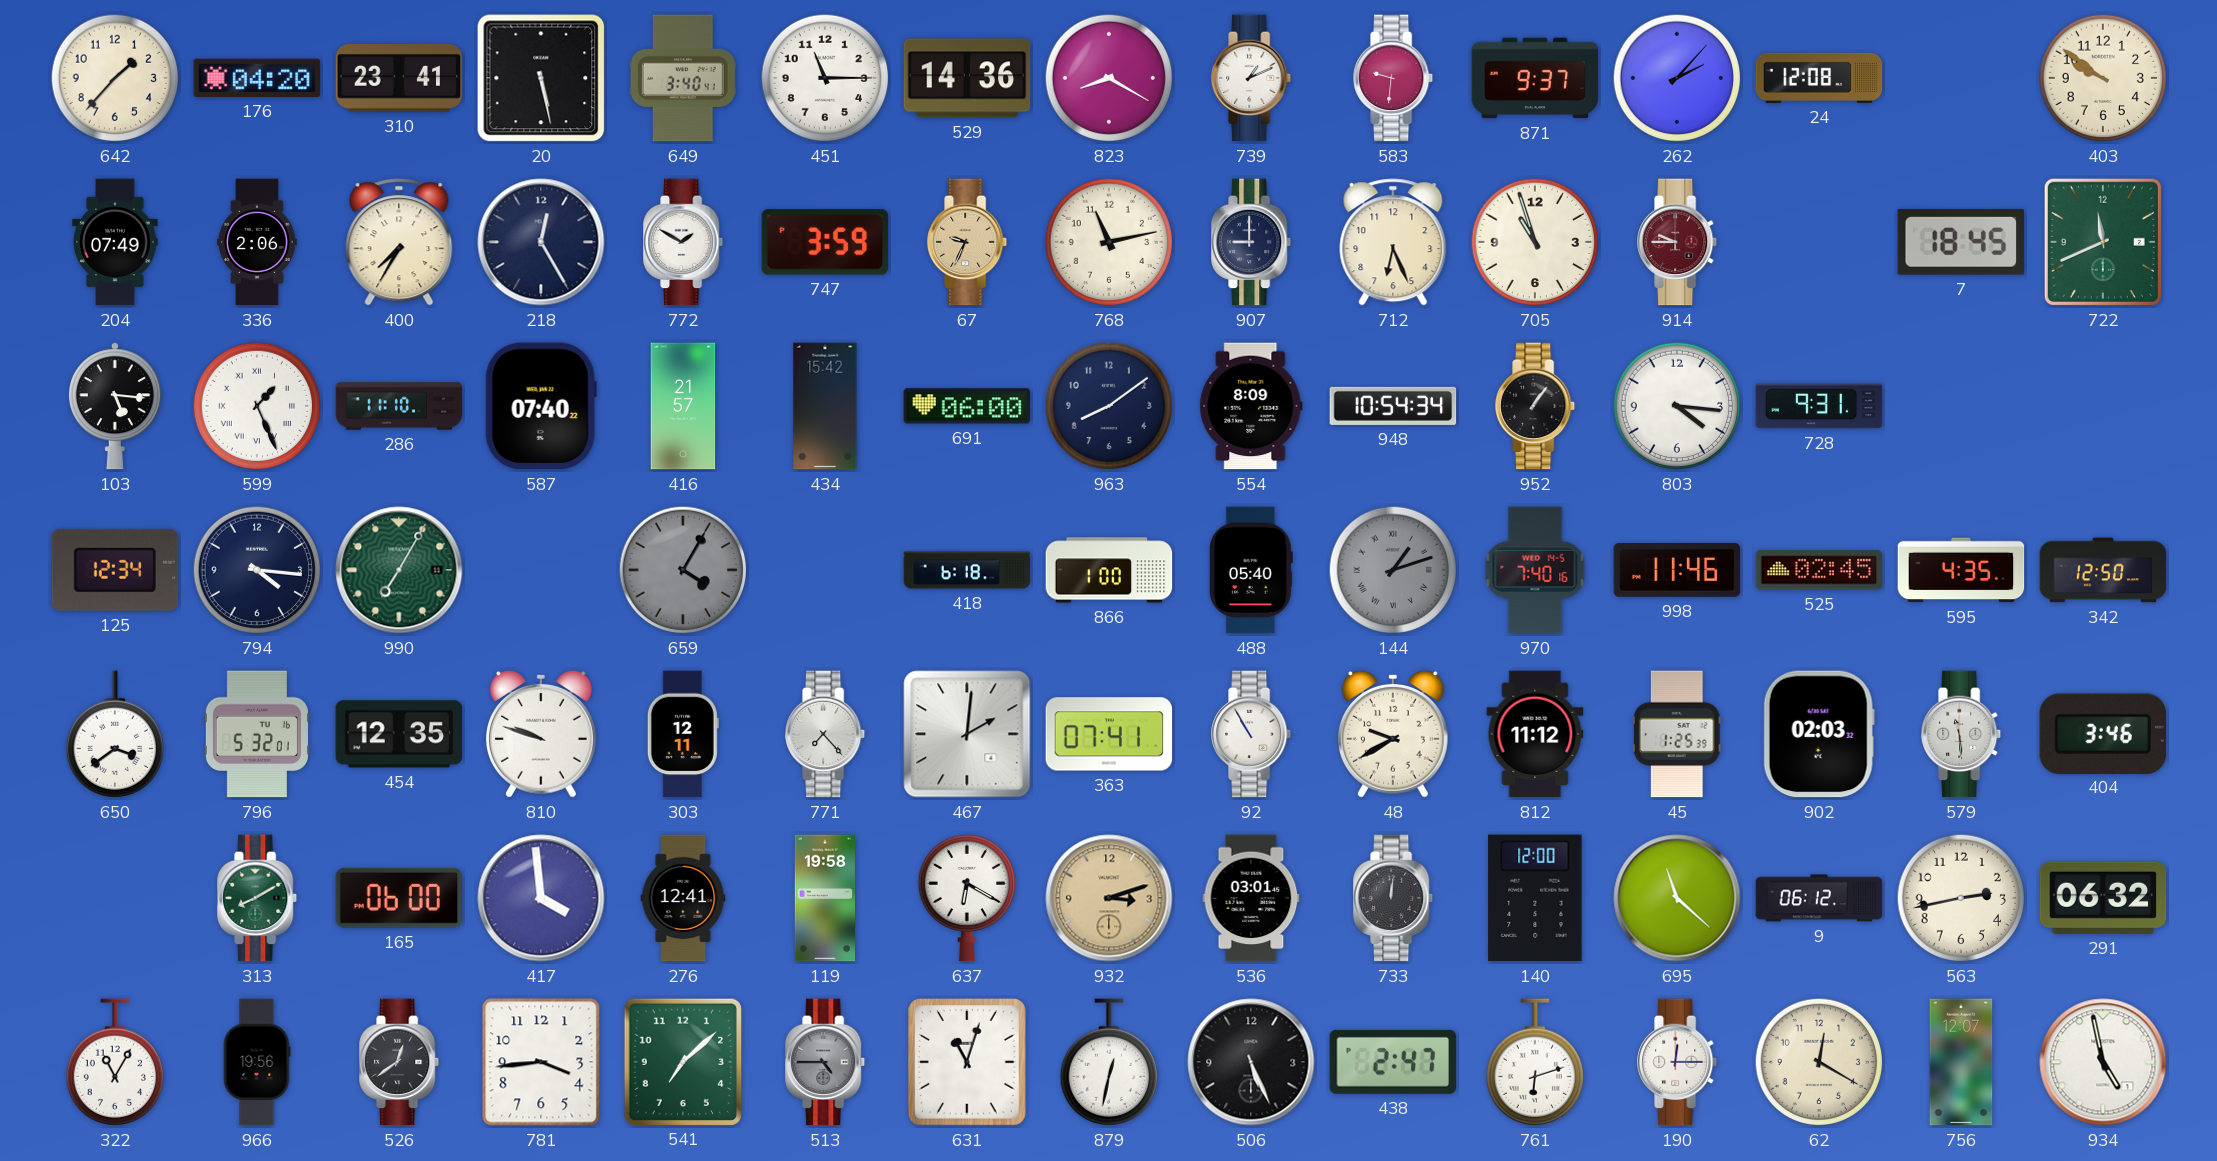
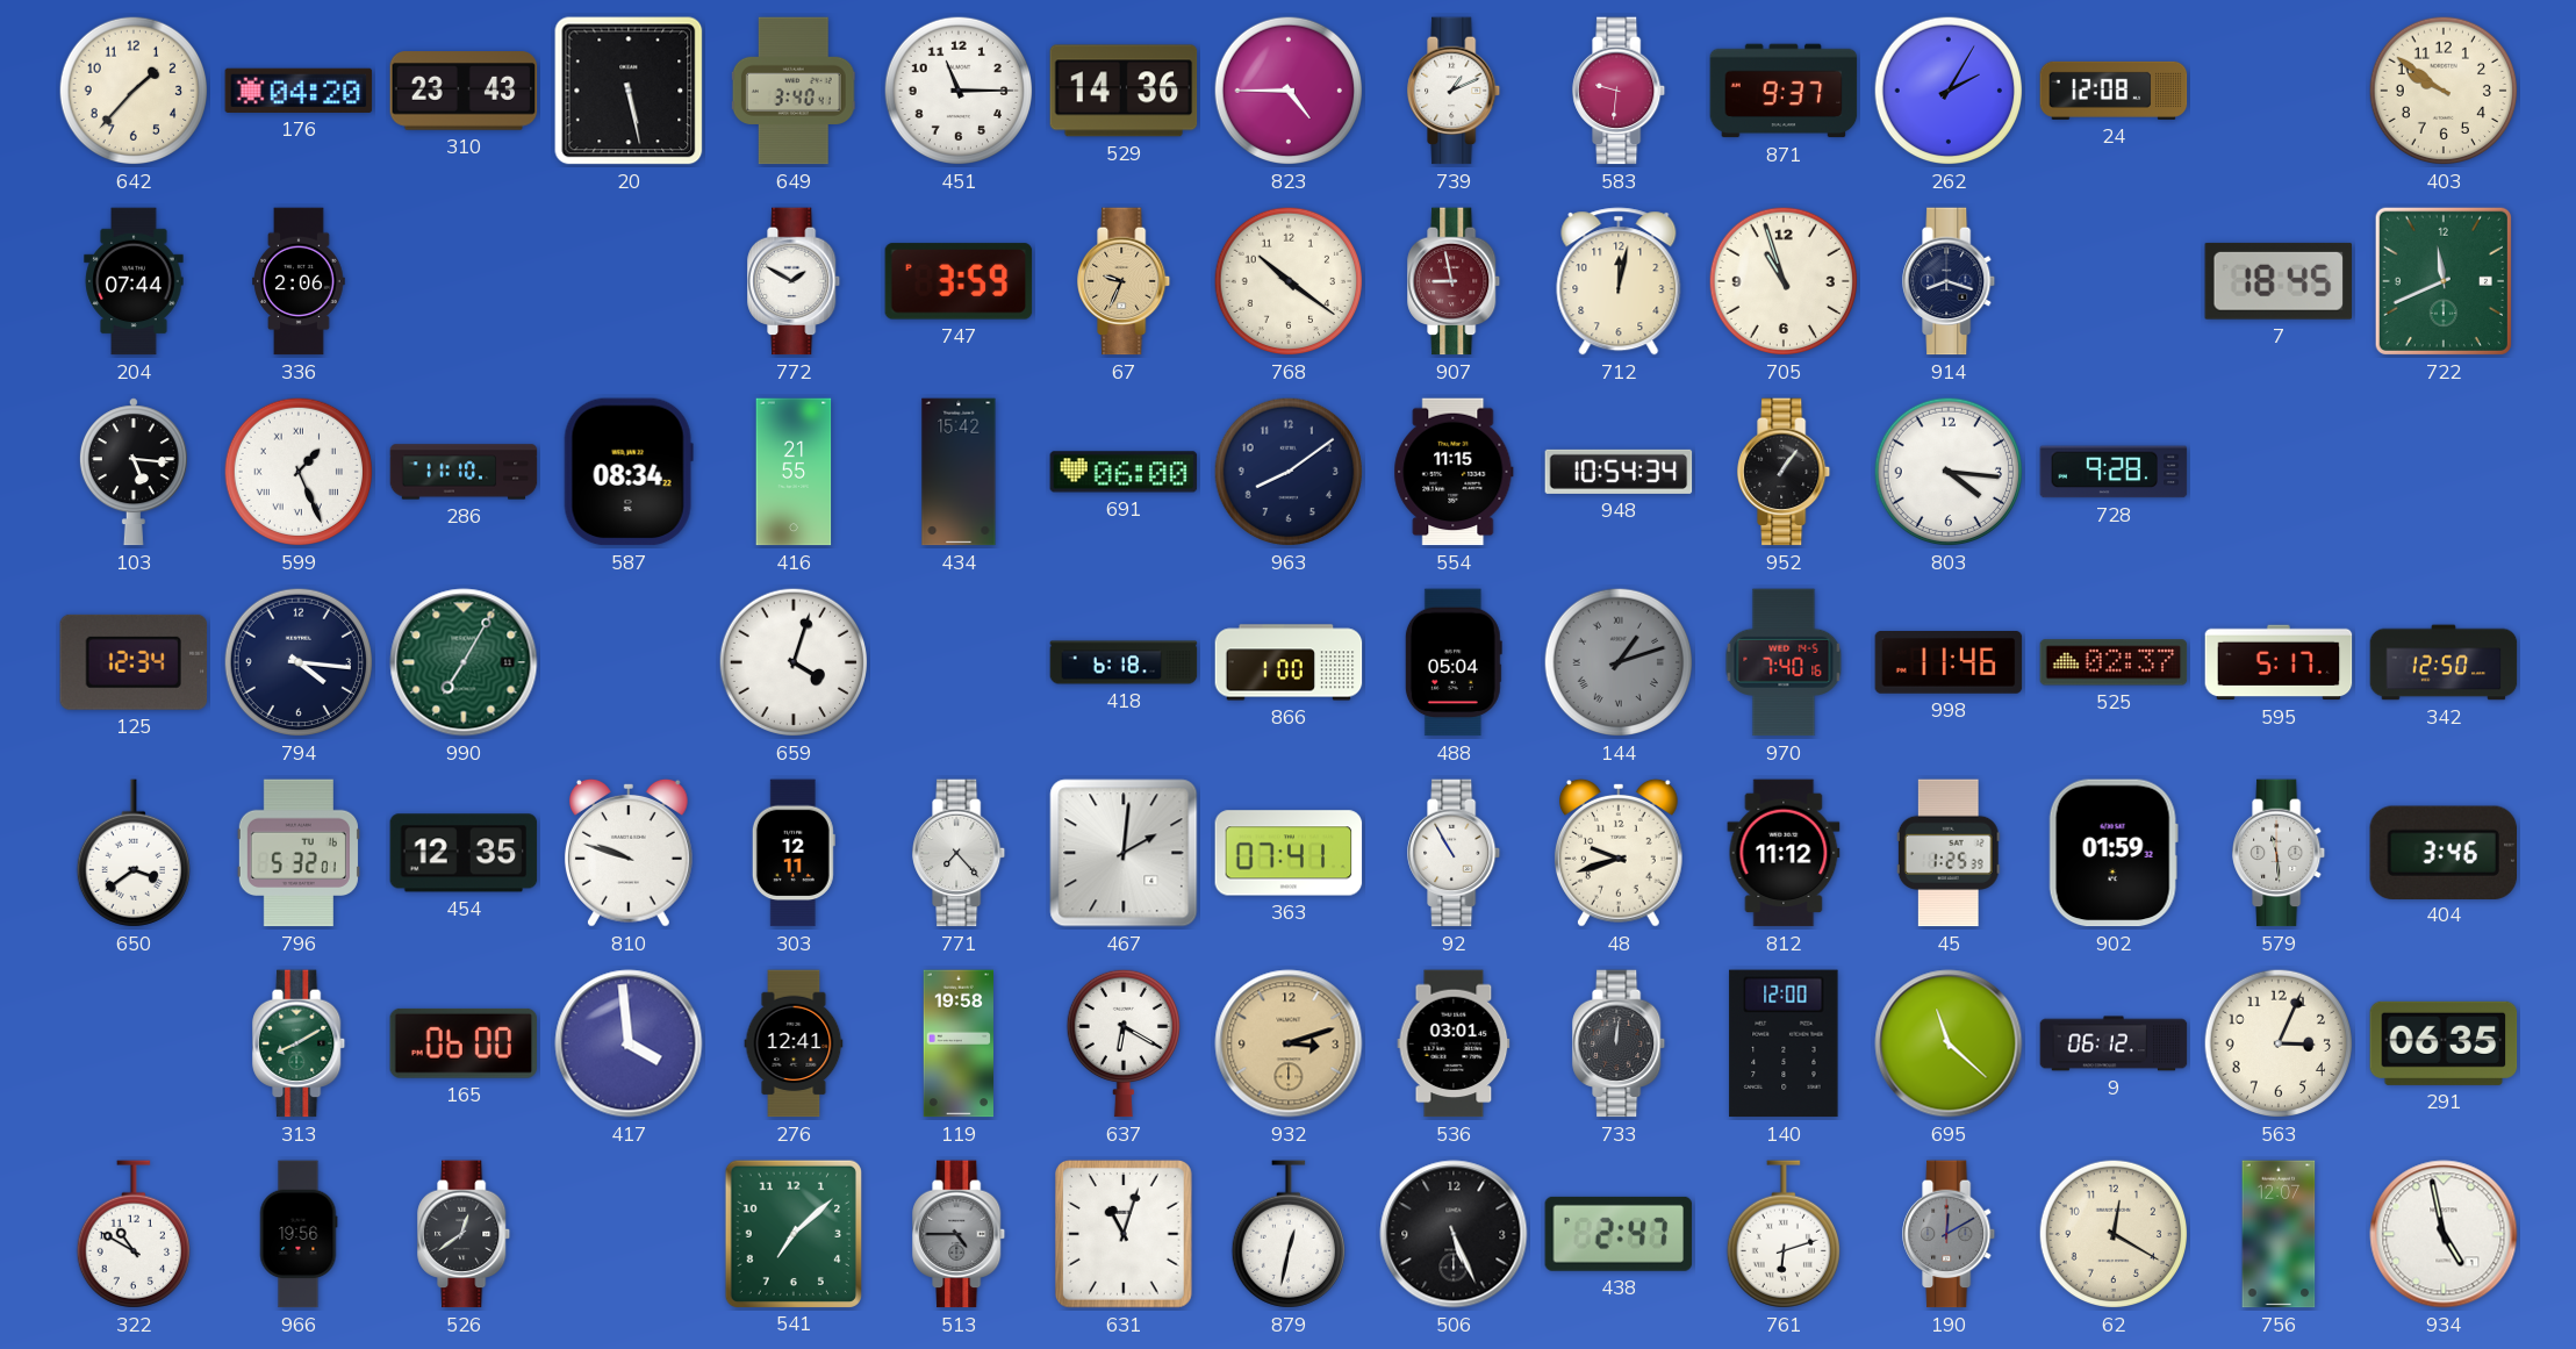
310: 23:41 -> 23:43 (464, 91)
823: 8:20 -> 4:45 (1289, 91)
262: 2:07 -> 2:05 (1949, 91)
204: 07:49 -> 07:44 (134, 281)
400: 7:35 -> none (399, 242)
218: 12:25 -> none (541, 242)
768: 11:13 -> 10:21 (1289, 281)
907: 9:00 -> 8:58 (1455, 281)
907 dial: navy -> burgundy (1455, 281)
712: 6:26 -> 12:02 (1619, 281)
914: 9:45 -> 8:18 (1950, 281)
914 dial: burgundy -> navy (1950, 281)
587: 07:40 -> 08:34 (629, 472)
416: 21:57 -> 21:55 (794, 472)
554: 8:09 -> 11:15 (1454, 472)
728: 9:31 -> 9:28 (2114, 472)
659: 4:05 -> 4:03 (794, 662)
659 dial: grey -> white (794, 662)
488: 05:40 -> 05:04 (1454, 662)
525: 02:45 -> 02:37 (2114, 662)
595: 4:35 -> 5:17 (2279, 662)
48: 9:40 -> 9:42 (1619, 853)
902: 02:03 -> 01:59 (2114, 853)
563: 2:43 -> 3:04 (2279, 1043)
291: 06:32 -> 06:35 (2444, 1043)
322: 11:05 -> 10:50 (134, 1234)
781: 3:44 -> none (541, 1062)
190: 12:15 -> 12:10 (1950, 1234)
190 dial: white -> grey (1950, 1234)
